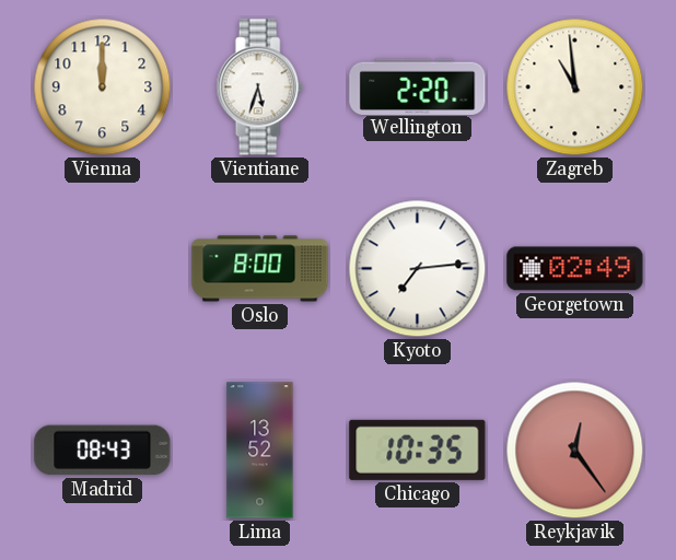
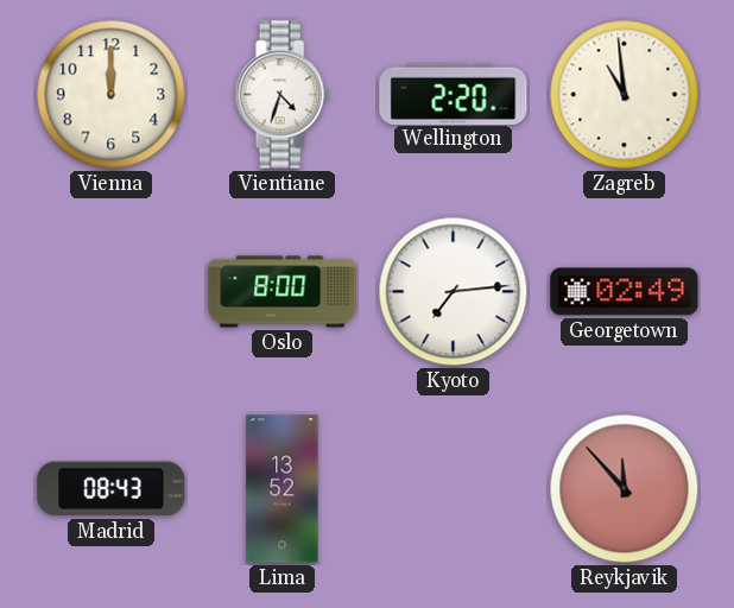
Vientiane: 5:33 -> 4:33 (281, 95)
Chicago: 10:35 -> none (418, 450)
Reykjavik: 12:24 -> 11:53 (625, 489)
